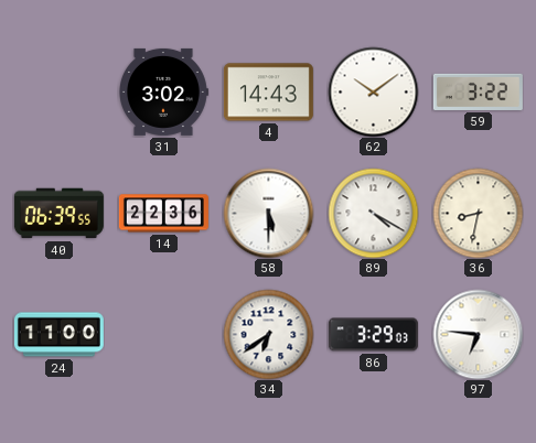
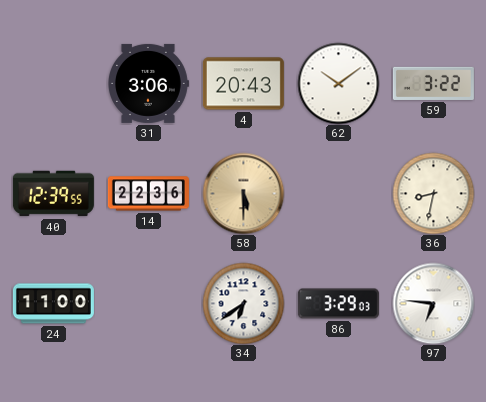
31: 3:02 -> 3:06 (149, 83)
4: 14:43 -> 20:43 (243, 84)
40: 06:39 -> 12:39 (53, 194)
58 dial: white -> champagne (243, 193)
89: 4:20 -> none (373, 213)
